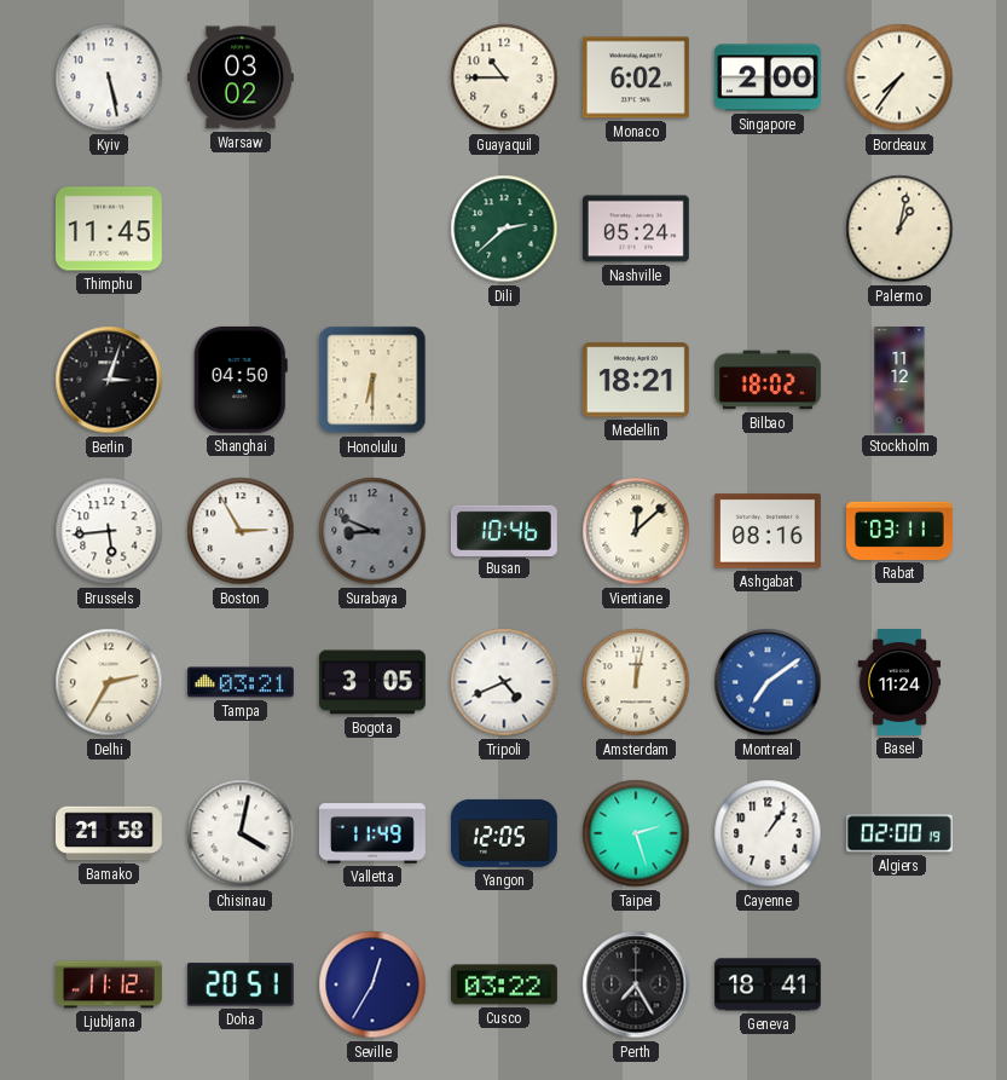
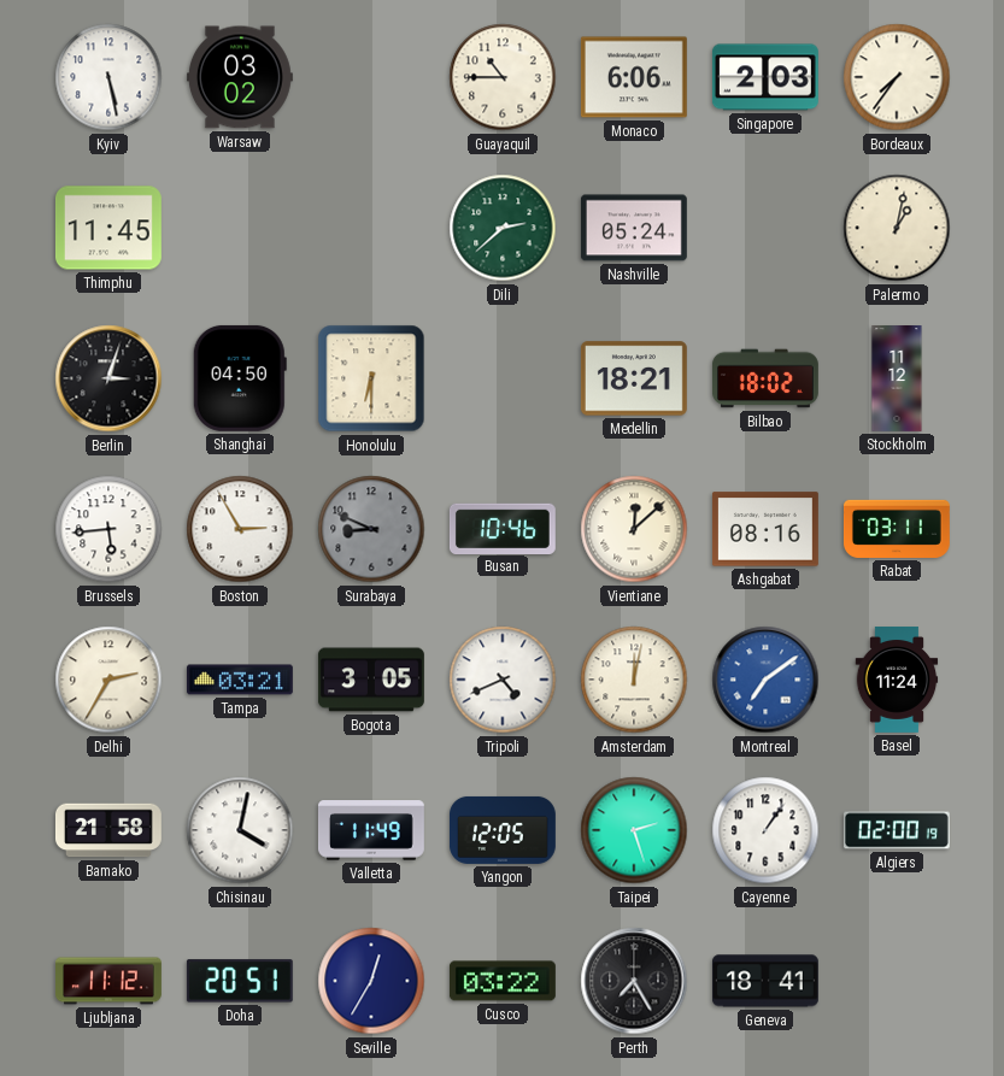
Monaco: 6:02 -> 6:06 (634, 77)
Singapore: 2:00 -> 2:03 (765, 77)
